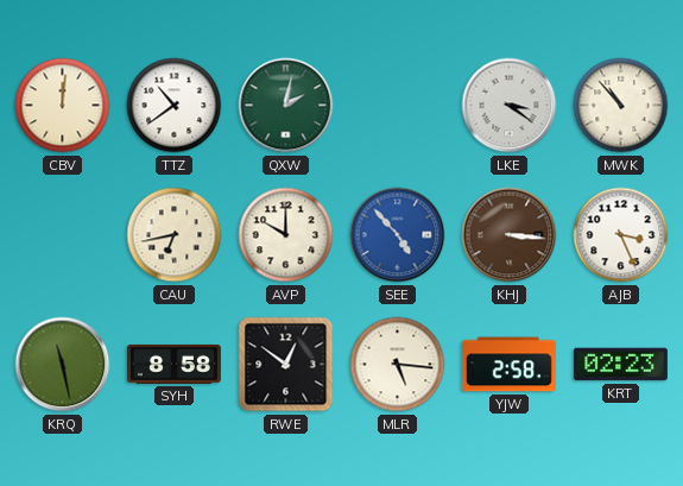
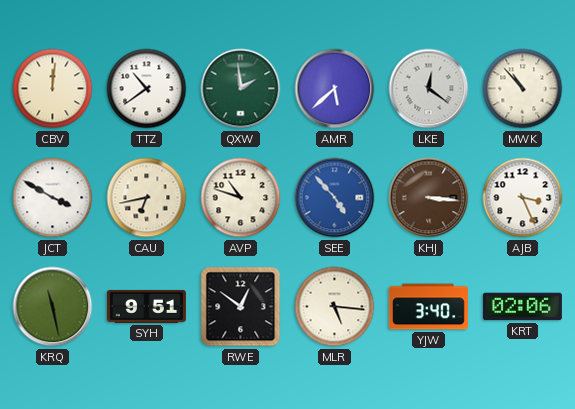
QXW: 2:02 -> 1:59 (241, 89)
AMR: none -> 5:38 (335, 89)
LKE: 3:21 -> 12:21 (429, 89)
JCT: none -> 3:50 (53, 198)
AVP: 10:00 -> 10:48 (241, 198)
SYH: 8:58 -> 9:51 (146, 306)
YJW: 2:58 -> 3:40 (428, 307)
KRT: 02:23 -> 02:06 (522, 307)
